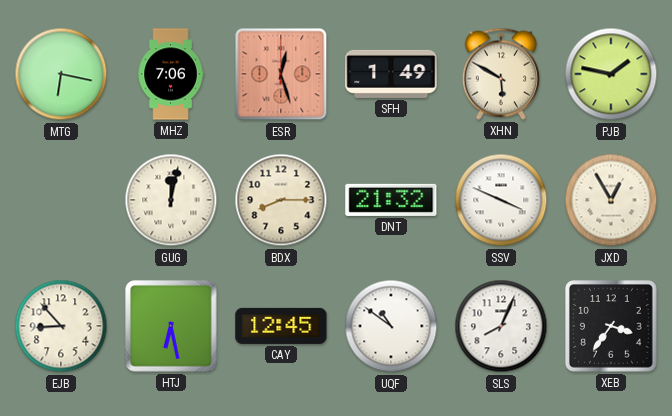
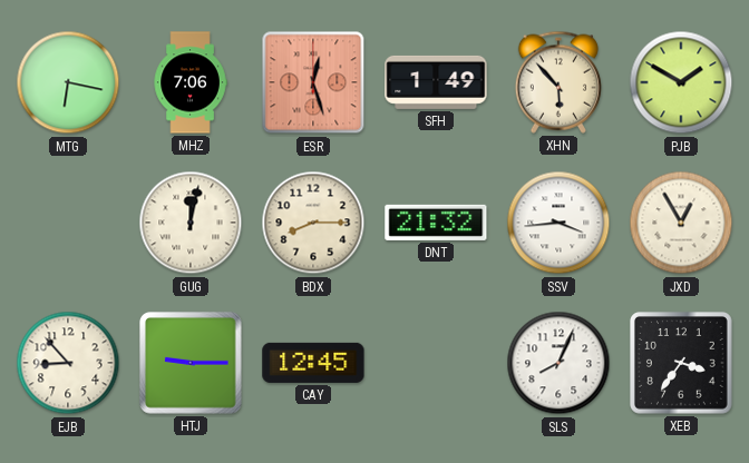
XHN: 5:50 -> 5:53 (558, 82)
PJB: 1:47 -> 1:50 (681, 82)
SSV: 3:49 -> 3:44 (558, 223)
HTJ: 6:28 -> 9:15 (191, 363)
UQF: 10:51 -> none (391, 326)
